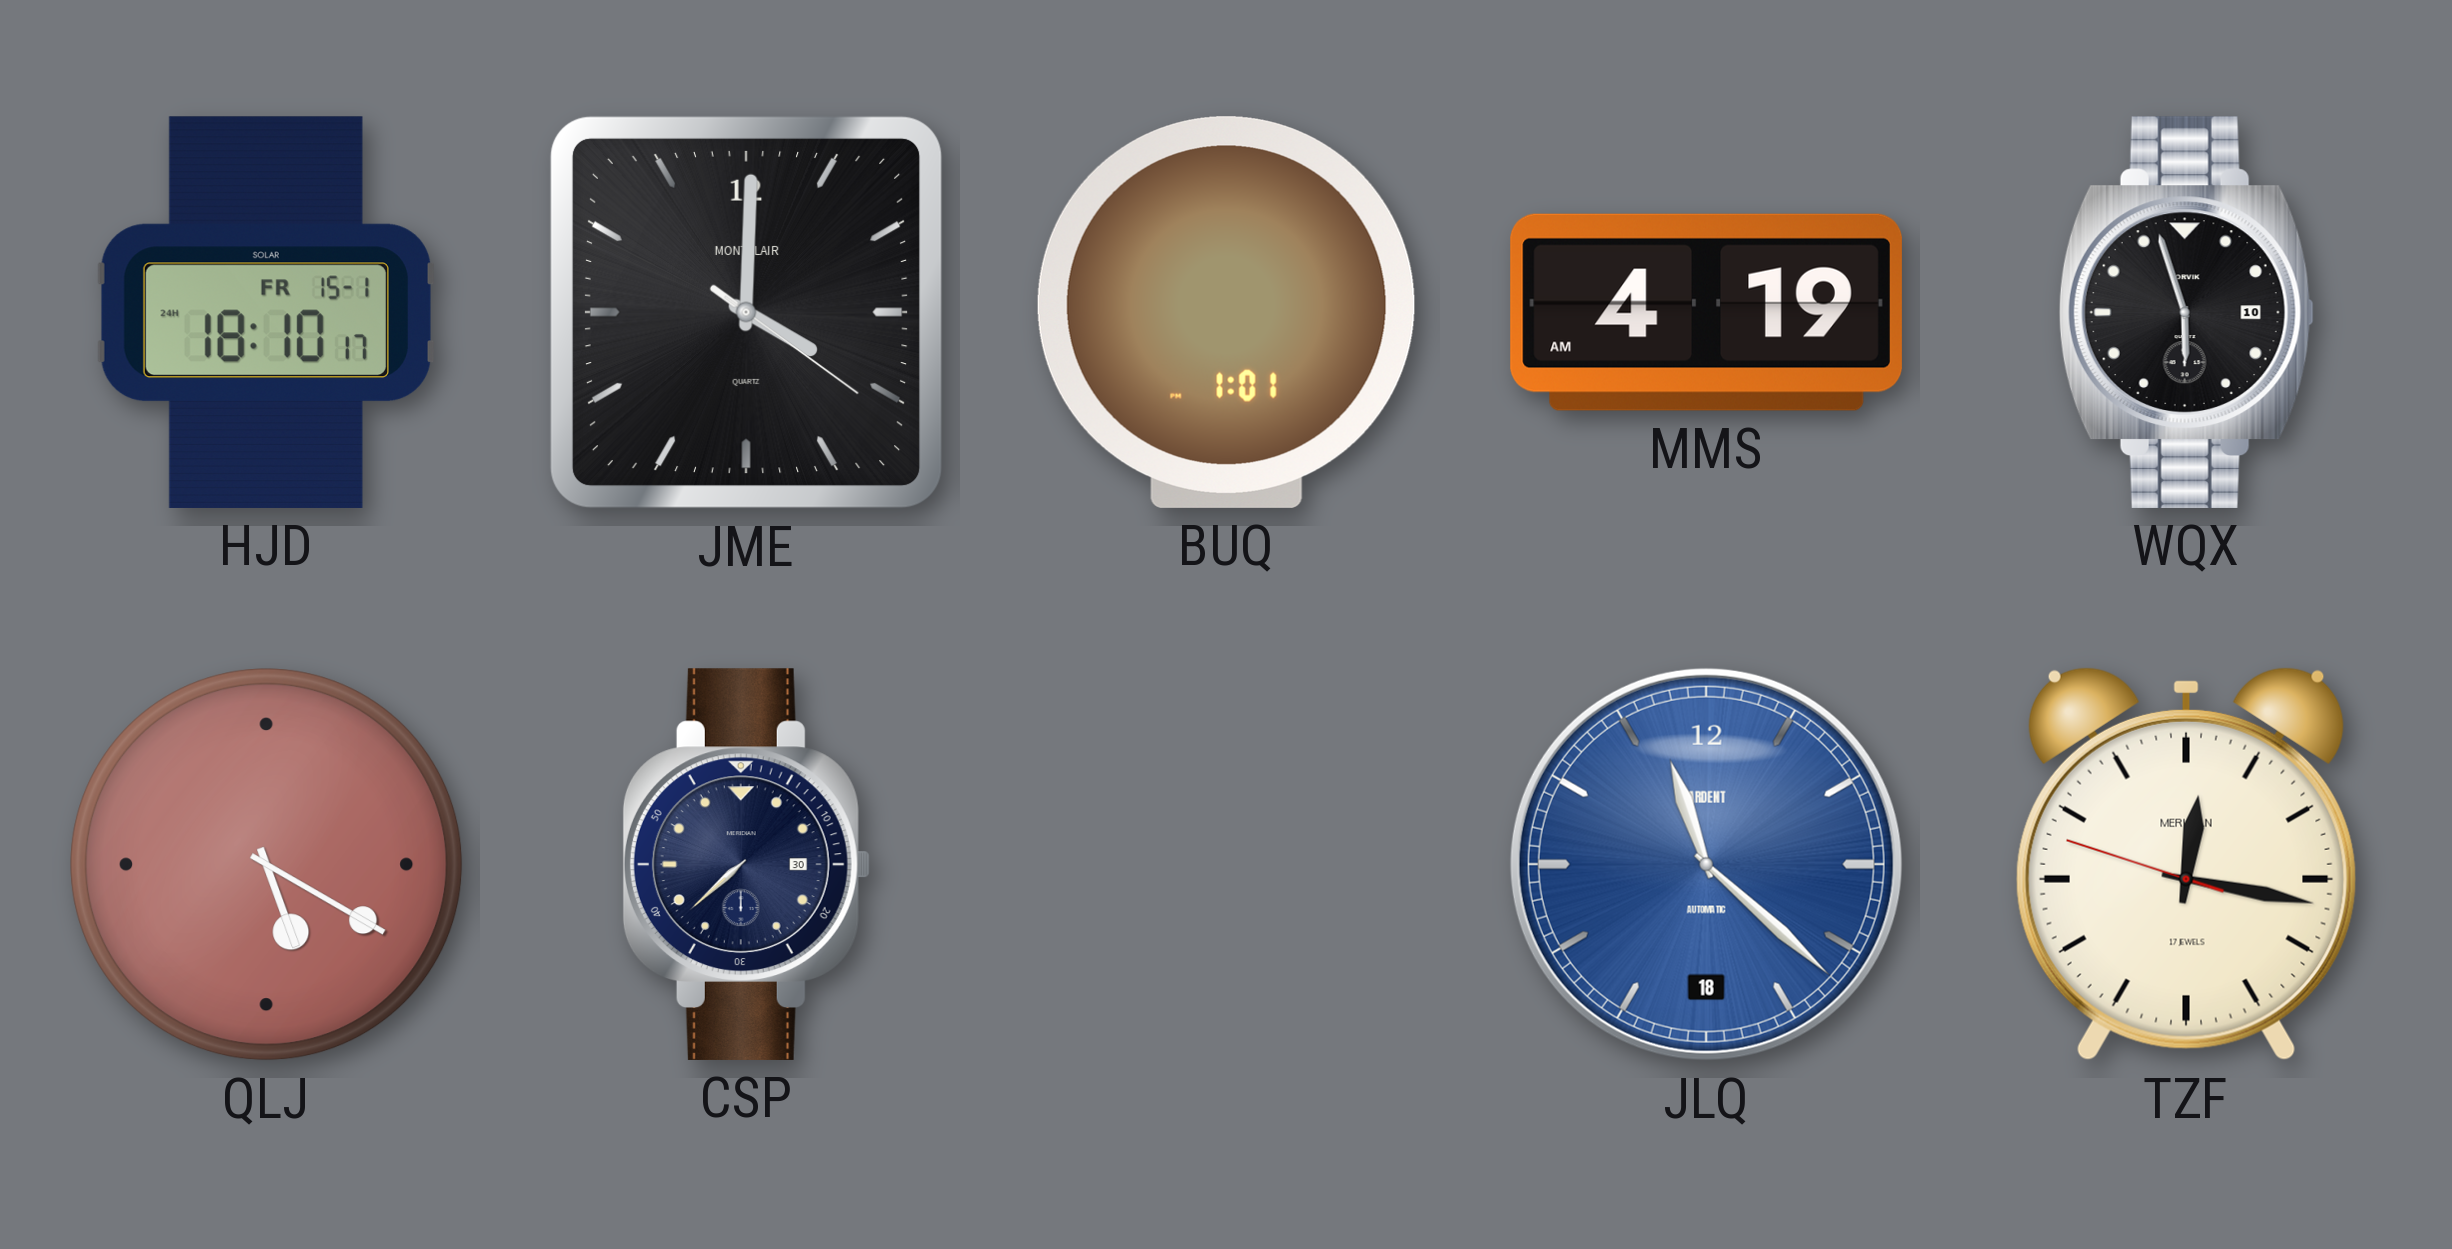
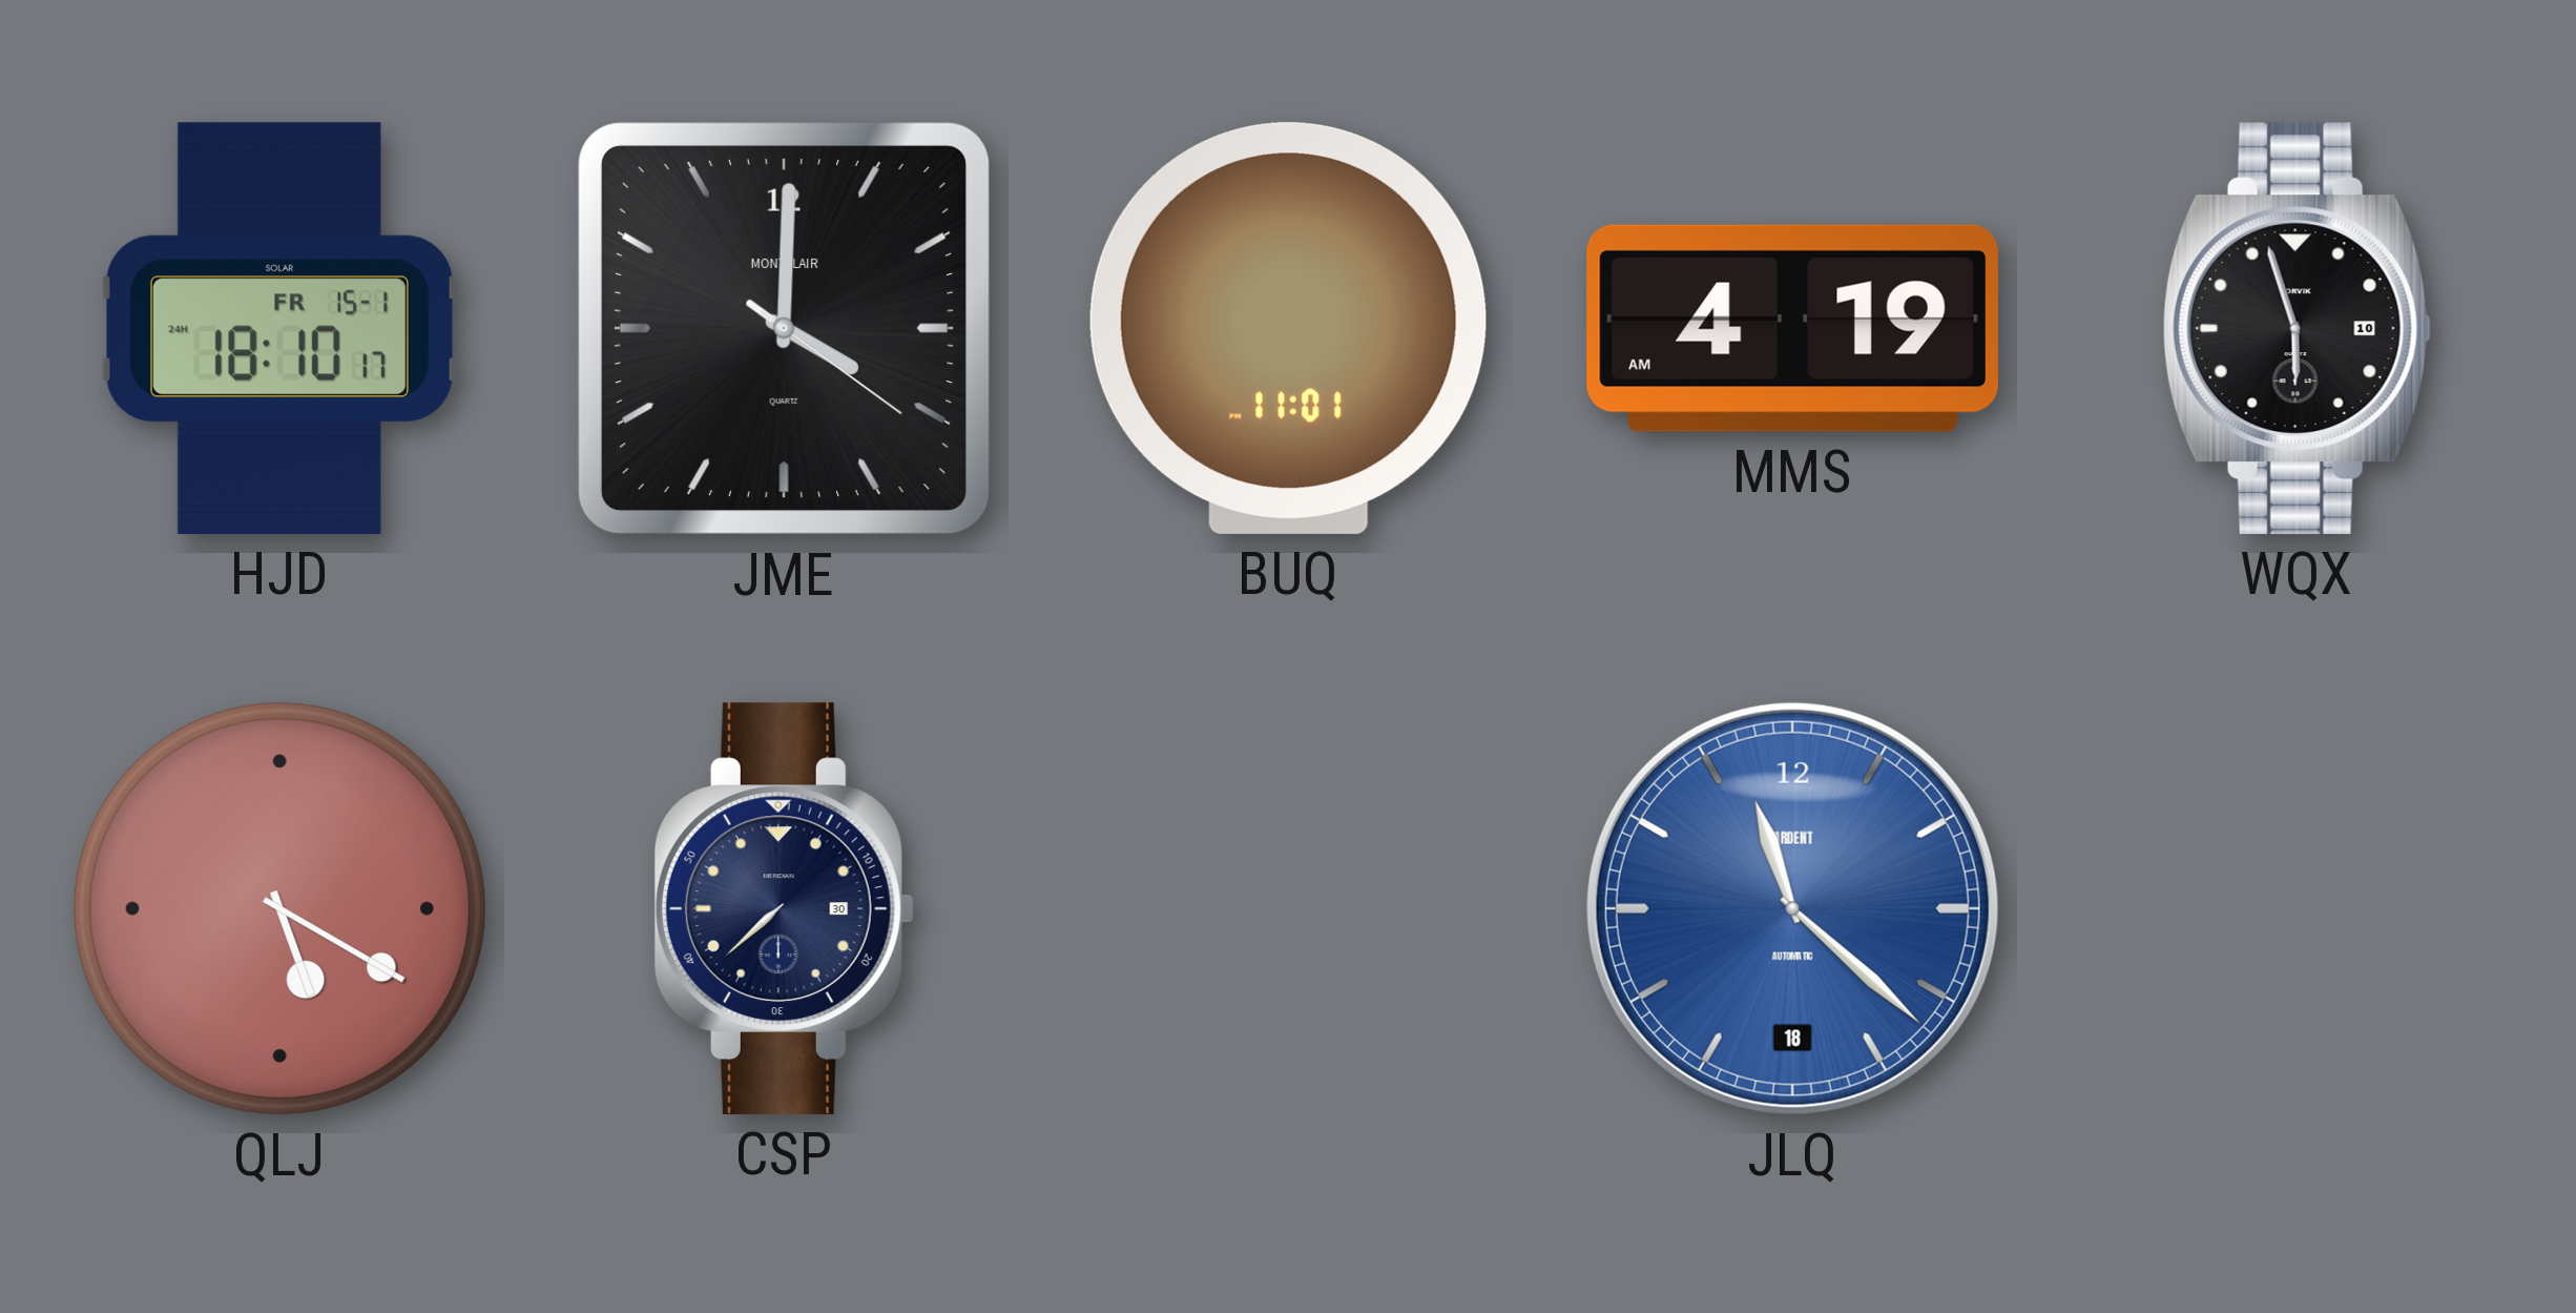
BUQ: 1:01 -> 11:01 (1288, 328)
TZF: 12:16 -> none (2186, 864)
